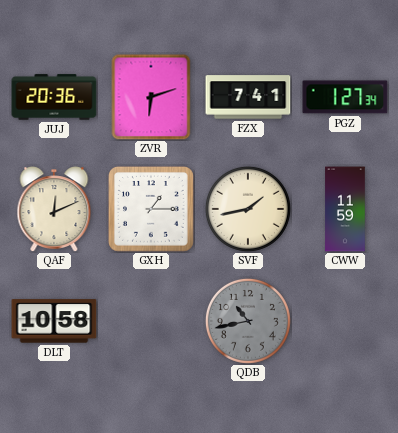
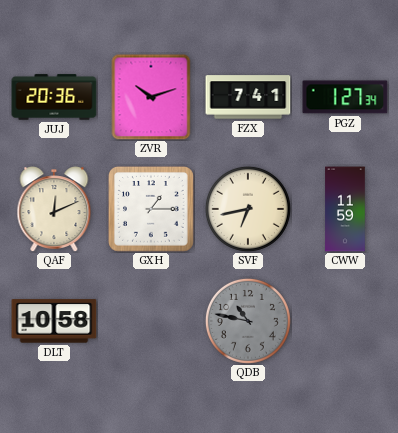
ZVR: 6:12 -> 10:12 (151, 97)
SVF: 1:43 -> 6:43 (248, 209)
QDB: 10:43 -> 10:47 (248, 321)
